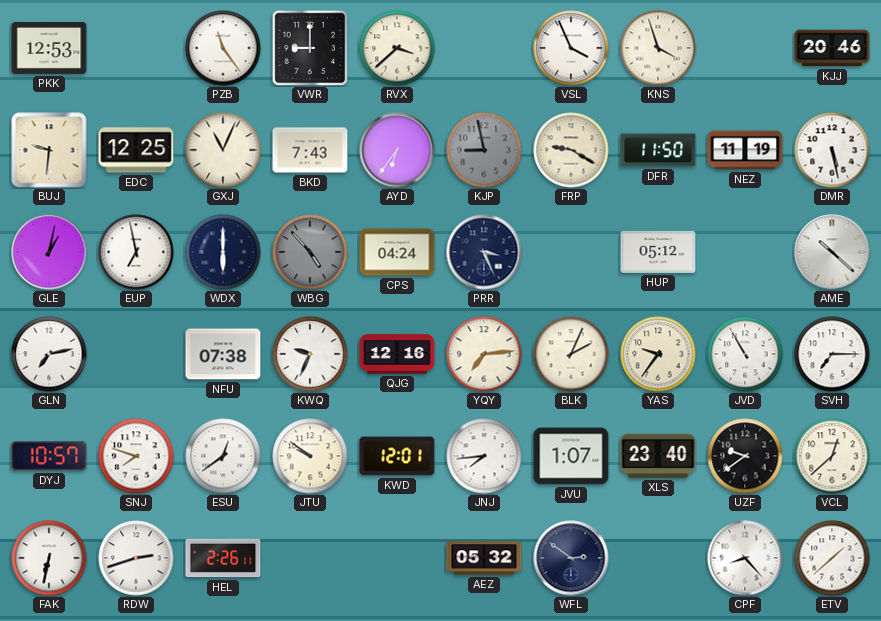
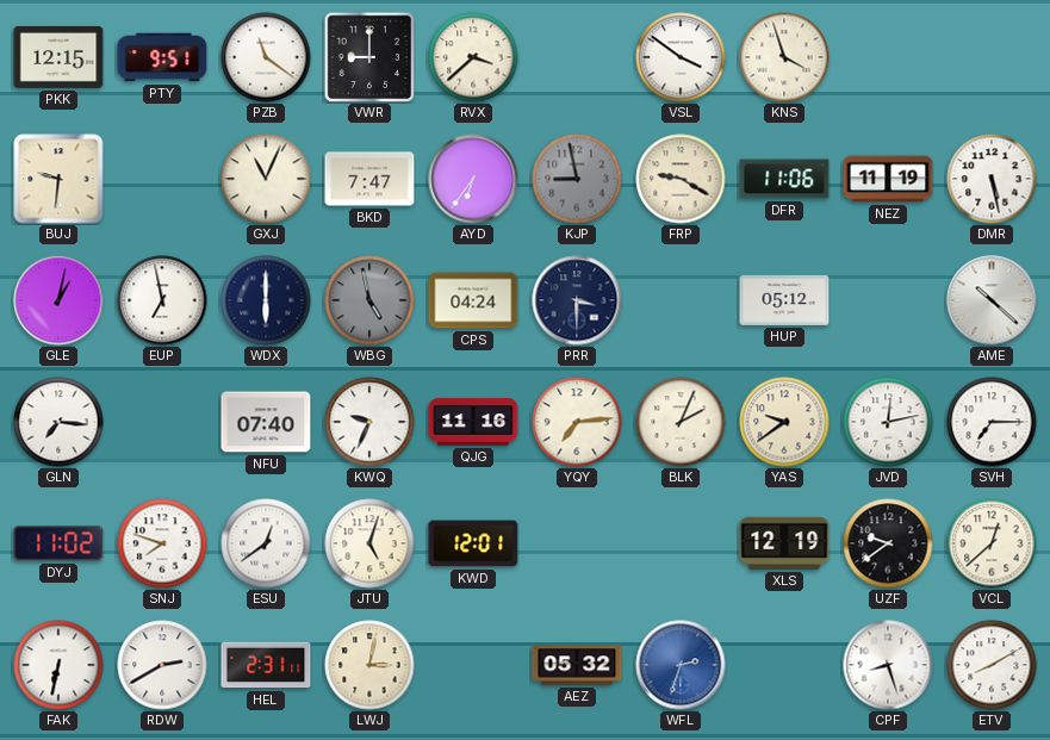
PKK: 12:53 -> 12:15 (58, 57)
PTY: none -> 9:51 (162, 57)
PZB: 11:24 -> 11:21 (266, 57)
VSL: 3:56 -> 3:51 (681, 57)
KJJ: 20:46 -> none (832, 48)
EDC: 12:25 -> none (136, 150)
BKD: 7:43 -> 7:47 (369, 179)
DFR: 11:50 -> 11:06 (784, 179)
WBG: 4:53 -> 4:58 (369, 300)
PRR: 3:26 -> 3:30 (577, 300)
GLN: 7:13 -> 7:16 (58, 422)
NFU: 07:38 -> 07:40 (266, 422)
QJG: 12:16 -> 11:16 (473, 422)
YAS: 9:36 -> 9:39 (784, 422)
JVD: 10:55 -> 12:13 (888, 422)
DYJ: 10:57 -> 11:02 (58, 543)
JTU: 9:51 -> 5:03 (369, 543)
JNJ: 7:44 -> none (484, 456)
JVU: 1:07 -> none (571, 456)
XLS: 23:40 -> 12:19 (784, 543)
RDW: 2:42 -> 2:40 (162, 665)
HEL: 2:26 -> 2:31 (266, 665)
LWJ: none -> 3:02 (369, 665)
WFL: 2:51 -> 2:33 (681, 665)
WFL dial: navy -> blue (681, 665)
CPF: 8:23 -> 8:27 (888, 665)
ETV: 1:38 -> 8:10 (992, 665)
